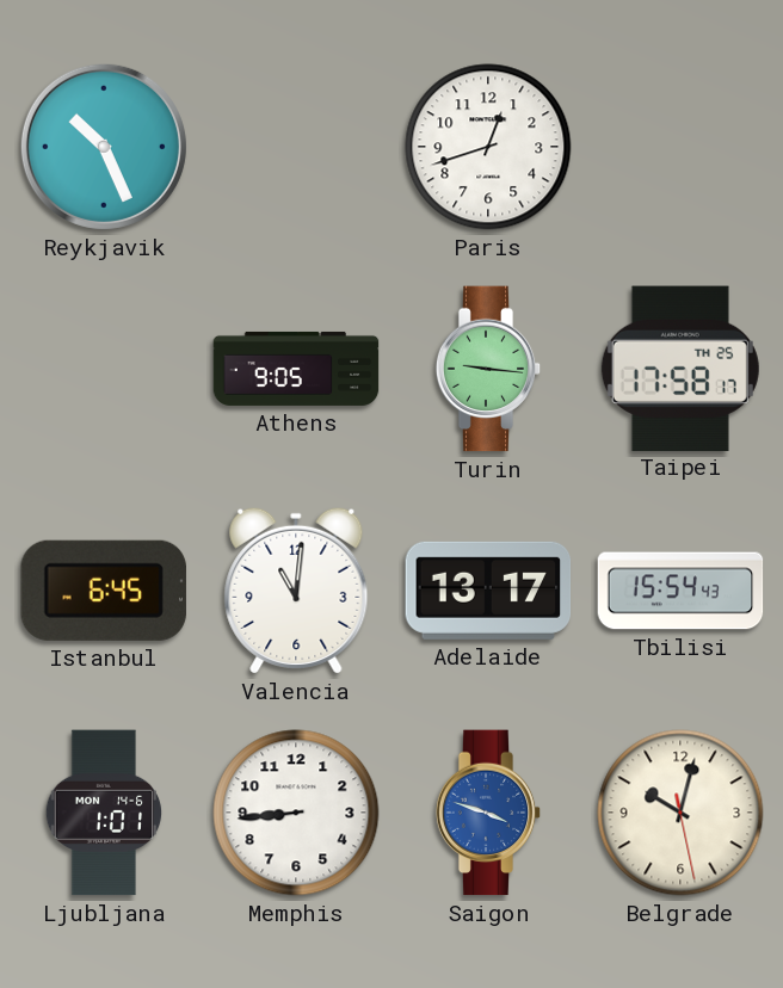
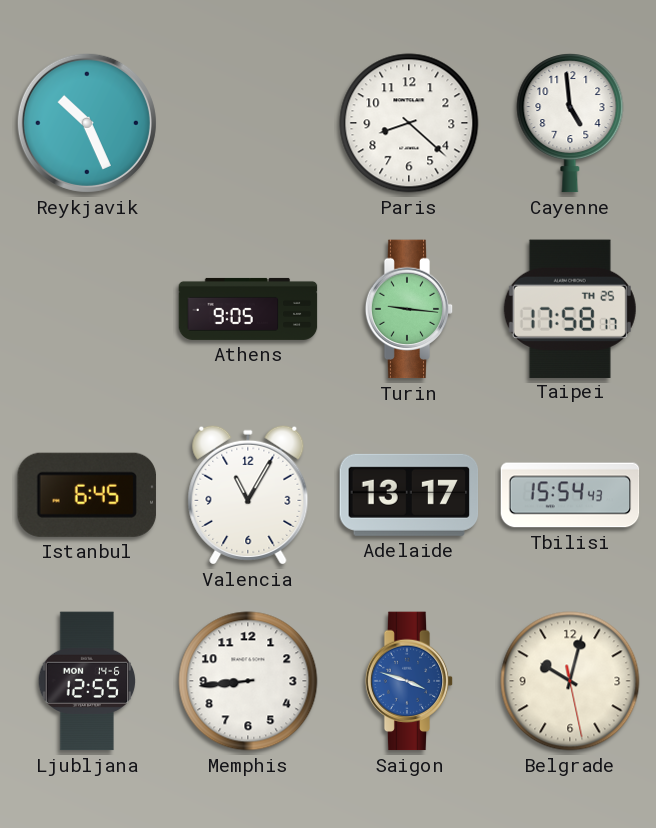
Paris: 12:42 -> 8:22 (409, 123)
Cayenne: none -> 4:59 (570, 123)
Valencia: 11:01 -> 11:05 (248, 495)
Ljubljana: 1:01 -> 12:55 (87, 681)
